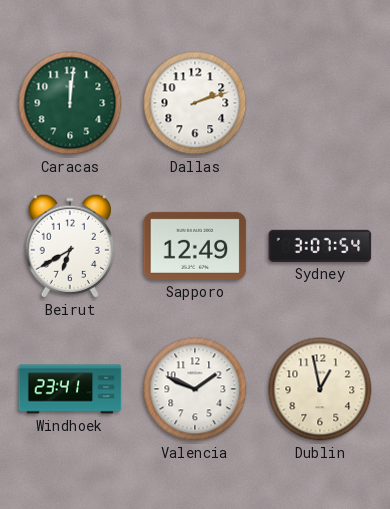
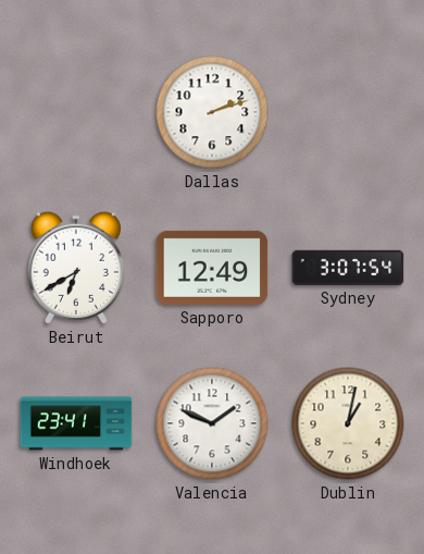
Caracas: 12:01 -> none (70, 103)
Dublin: 12:58 -> 1:02 (348, 423)
